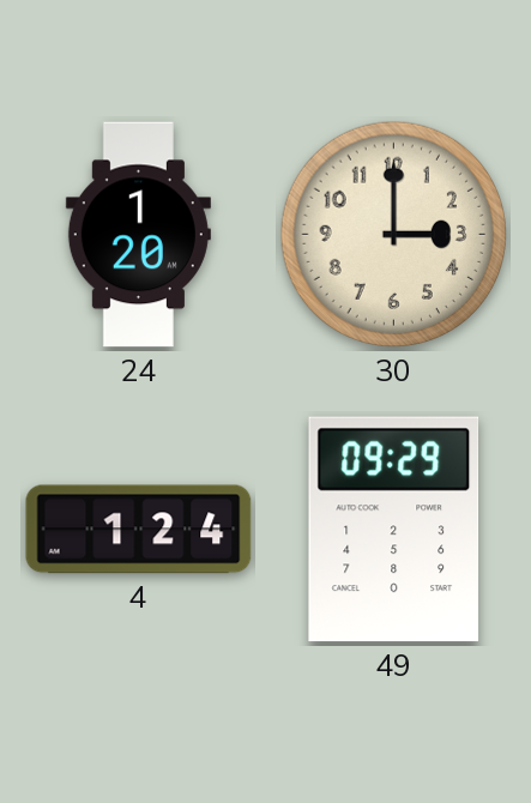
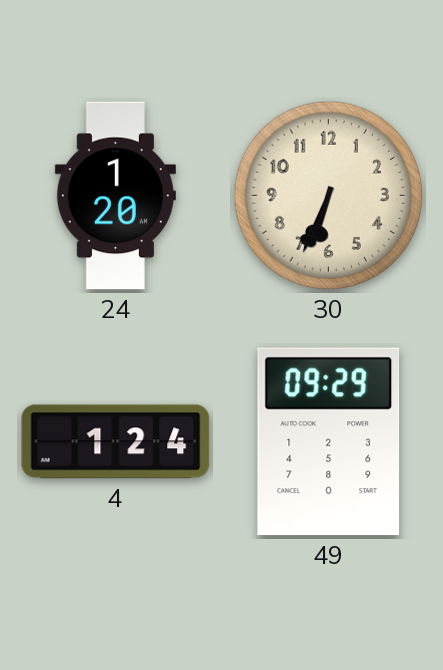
30: 3:00 -> 6:34 (328, 195)
